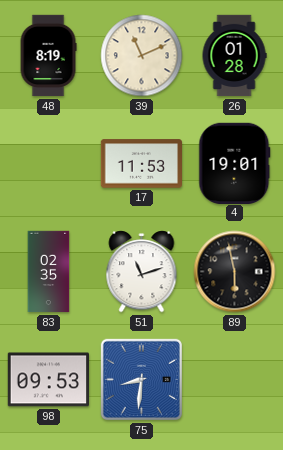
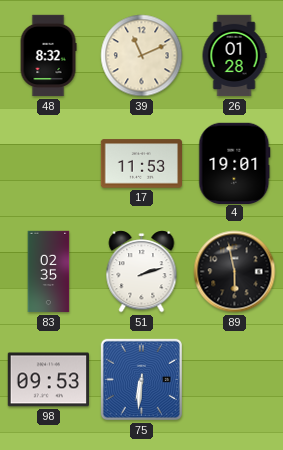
48: 8:19 -> 8:32 (48, 56)
51: 11:12 -> 2:12 (142, 272)
75: 8:31 -> 6:31 (141, 379)
